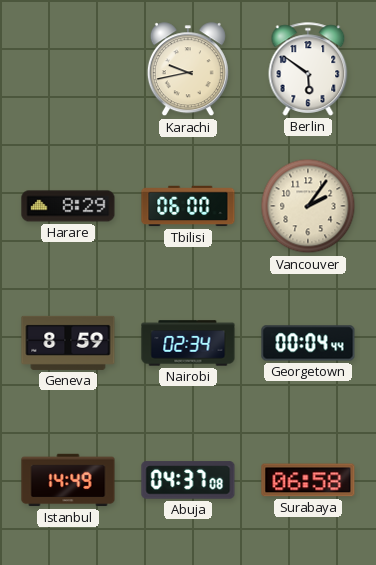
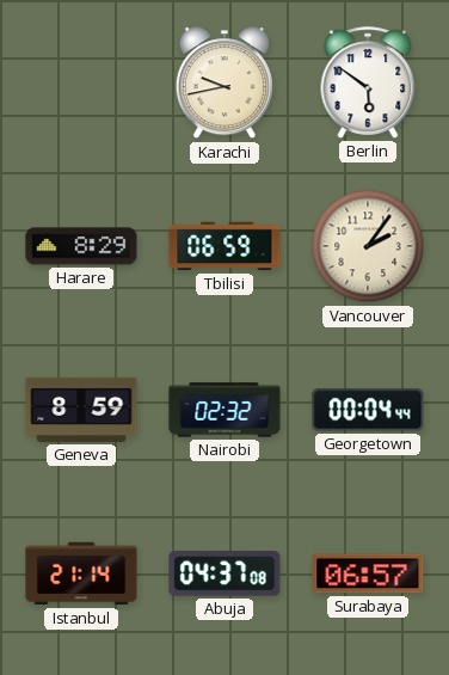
Tbilisi: 06:00 -> 06:59 (224, 246)
Nairobi: 02:34 -> 02:32 (224, 410)
Istanbul: 14:49 -> 21:14 (81, 573)
Surabaya: 06:58 -> 06:57 (368, 573)
